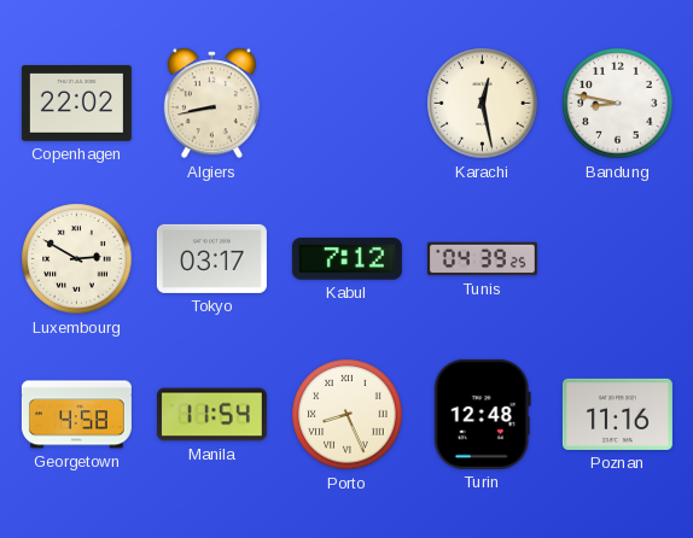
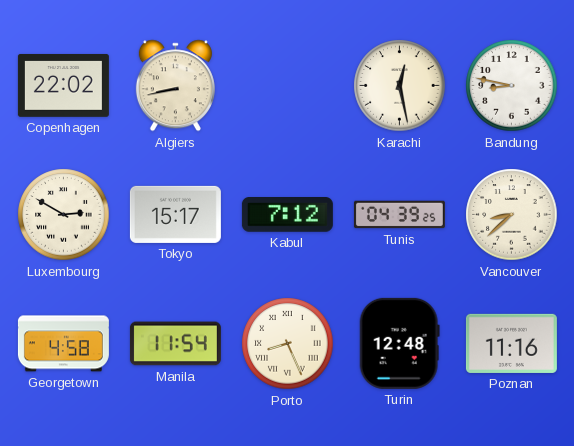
Tokyo: 03:17 -> 15:17 (175, 214)
Vancouver: none -> 8:38 (512, 215)
